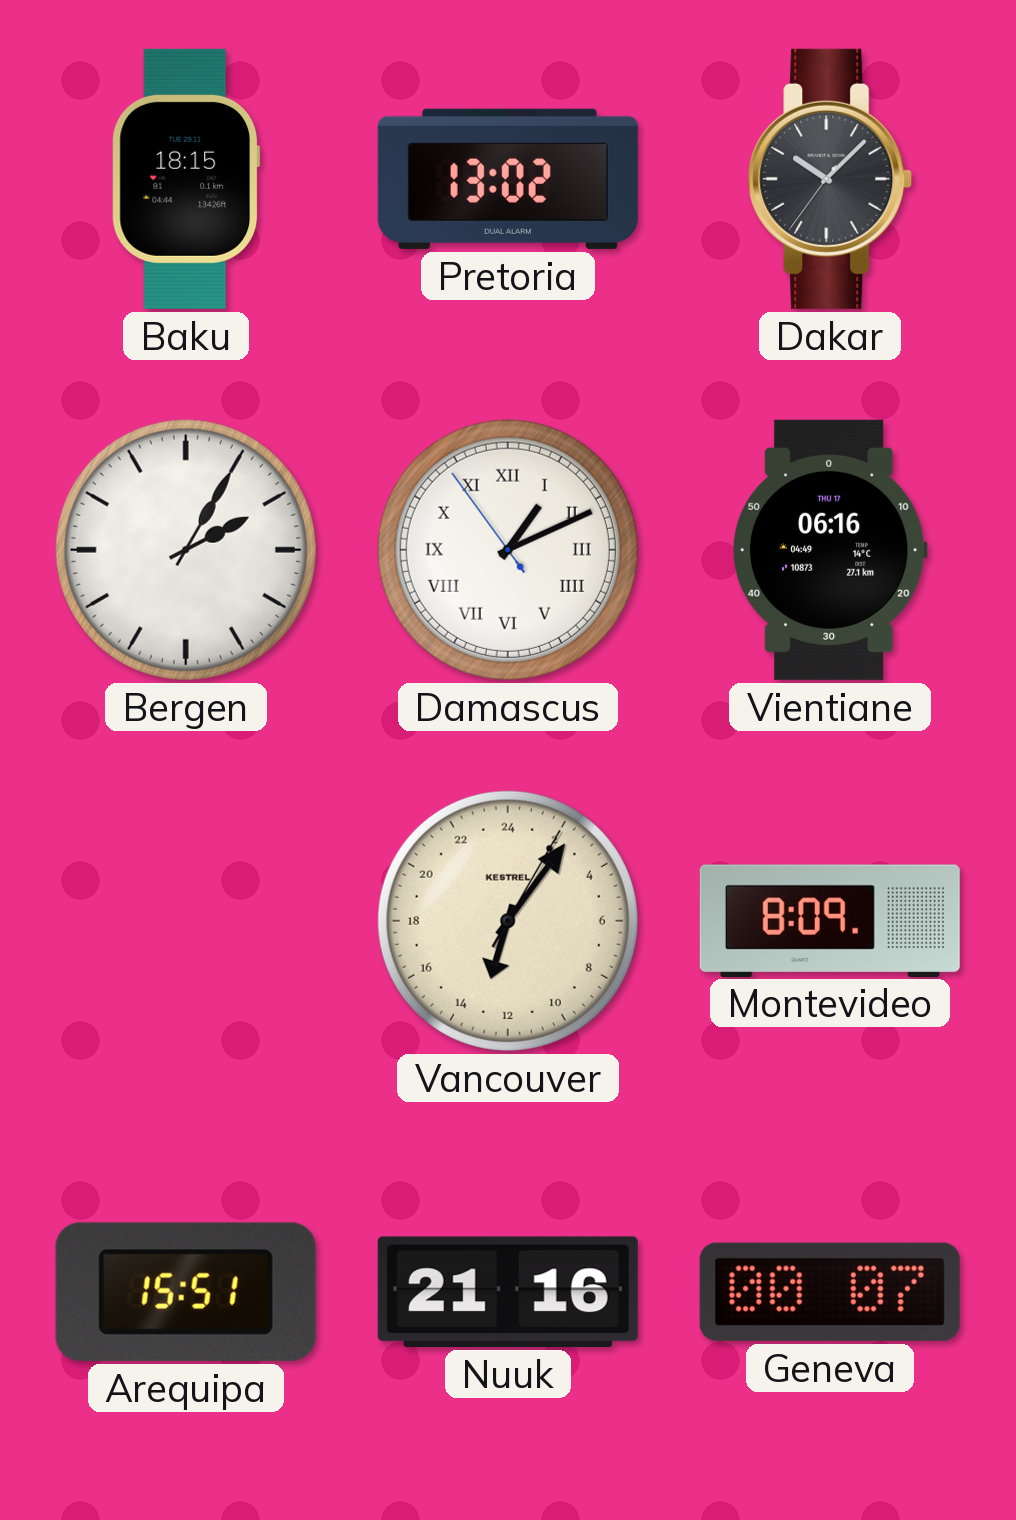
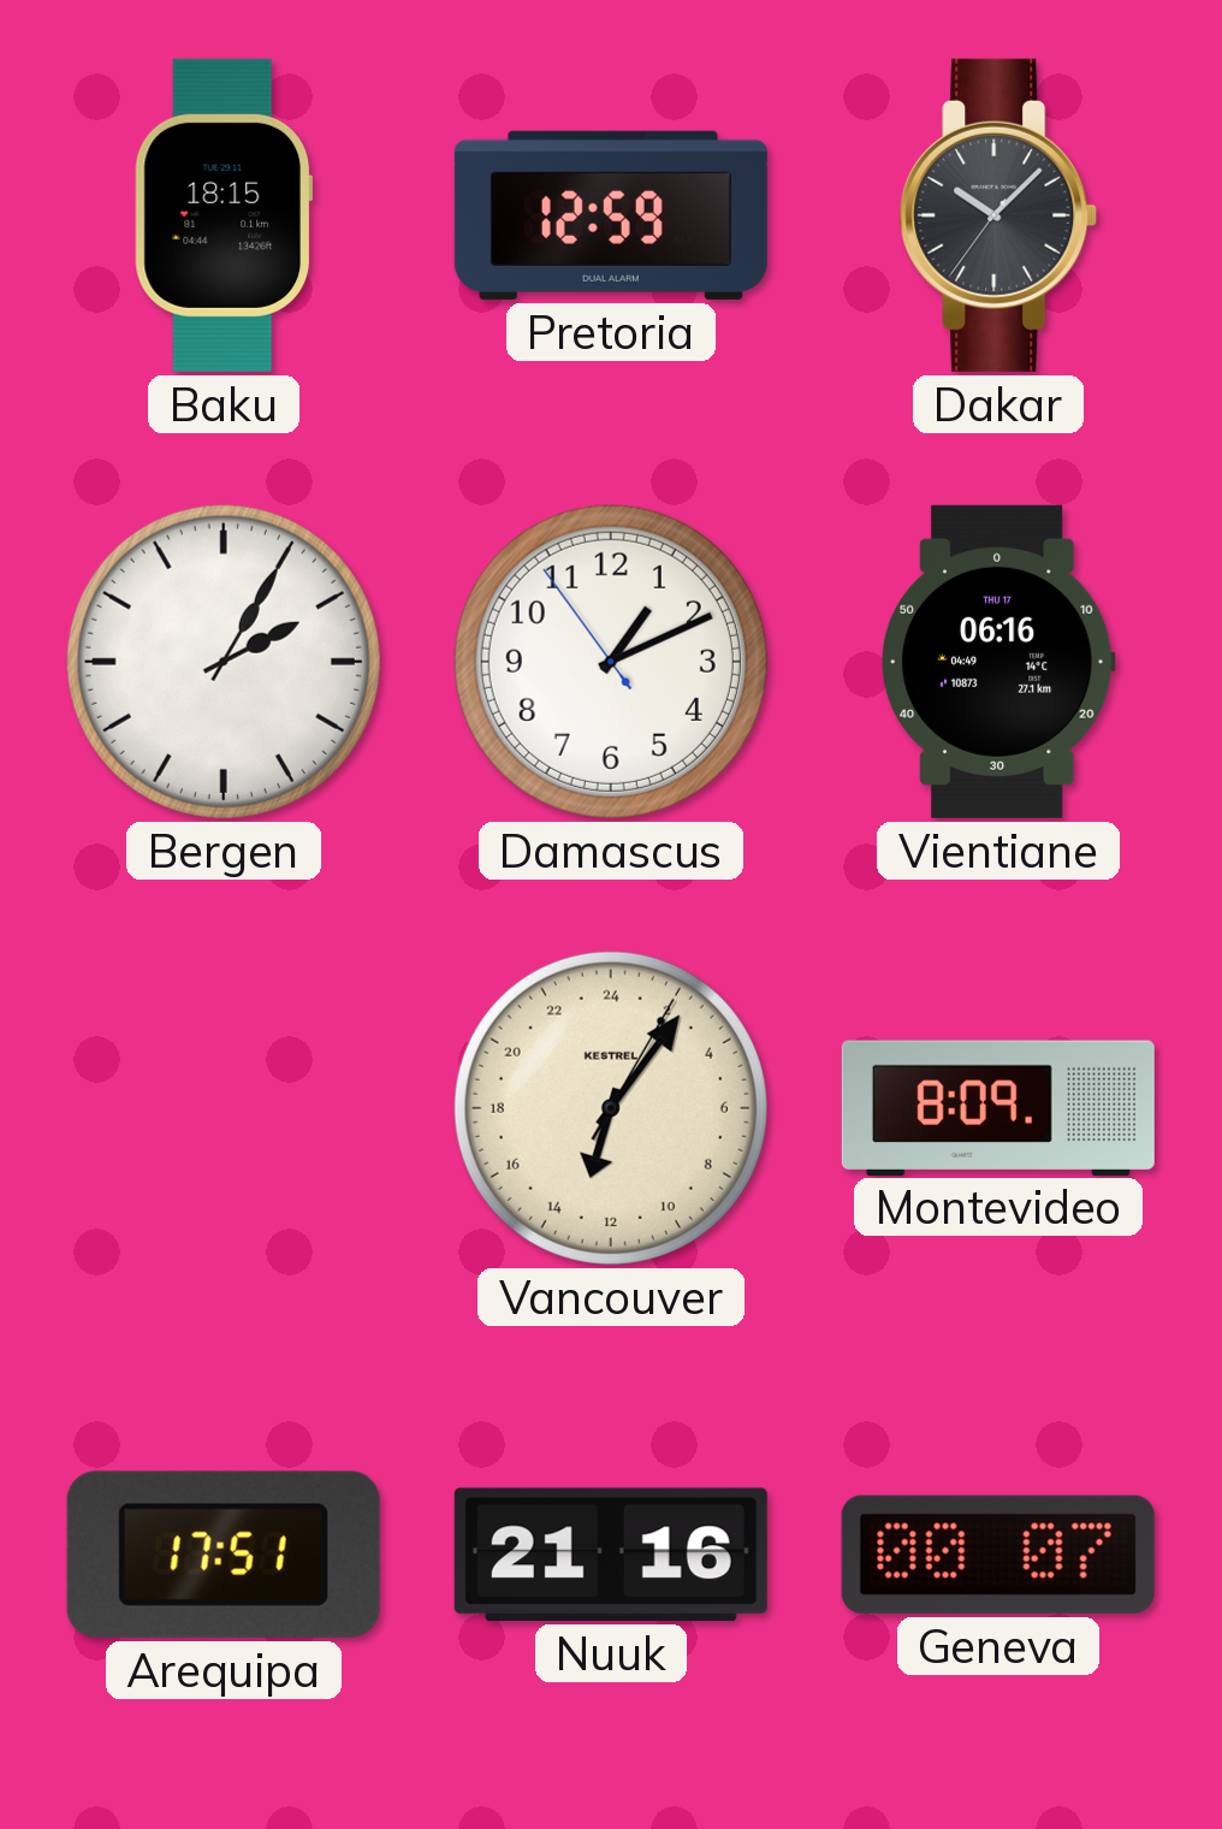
Pretoria: 13:02 -> 12:59 (611, 215)
Damascus numerals: Roman -> Arabic (611, 662)
Arequipa: 15:51 -> 17:51 (224, 1555)
